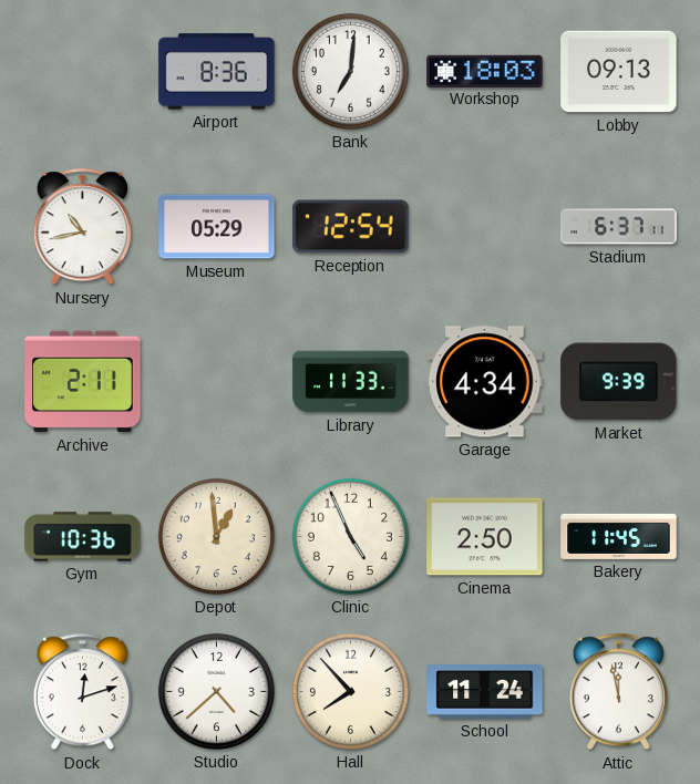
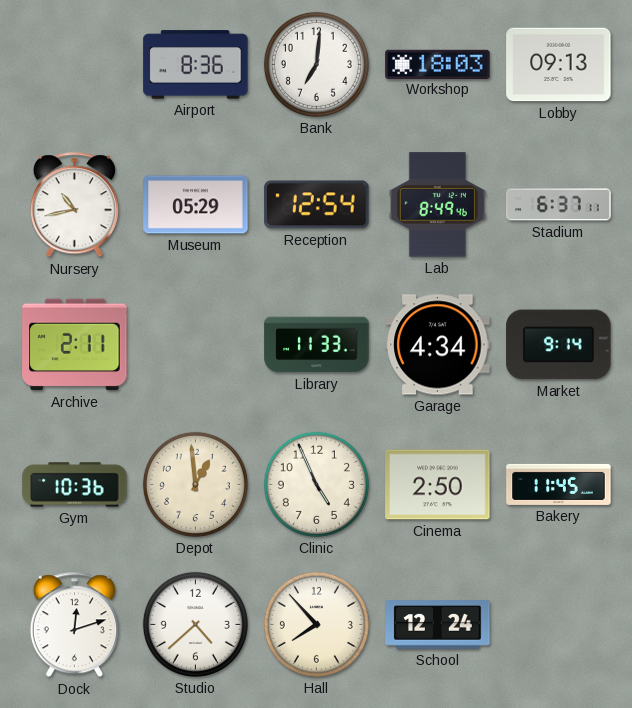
Lab: none -> 8:49 (437, 205)
Market: 9:39 -> 9:14 (559, 345)
School: 11:24 -> 12:24 (438, 625)
Attic: 11:58 -> none (618, 692)
